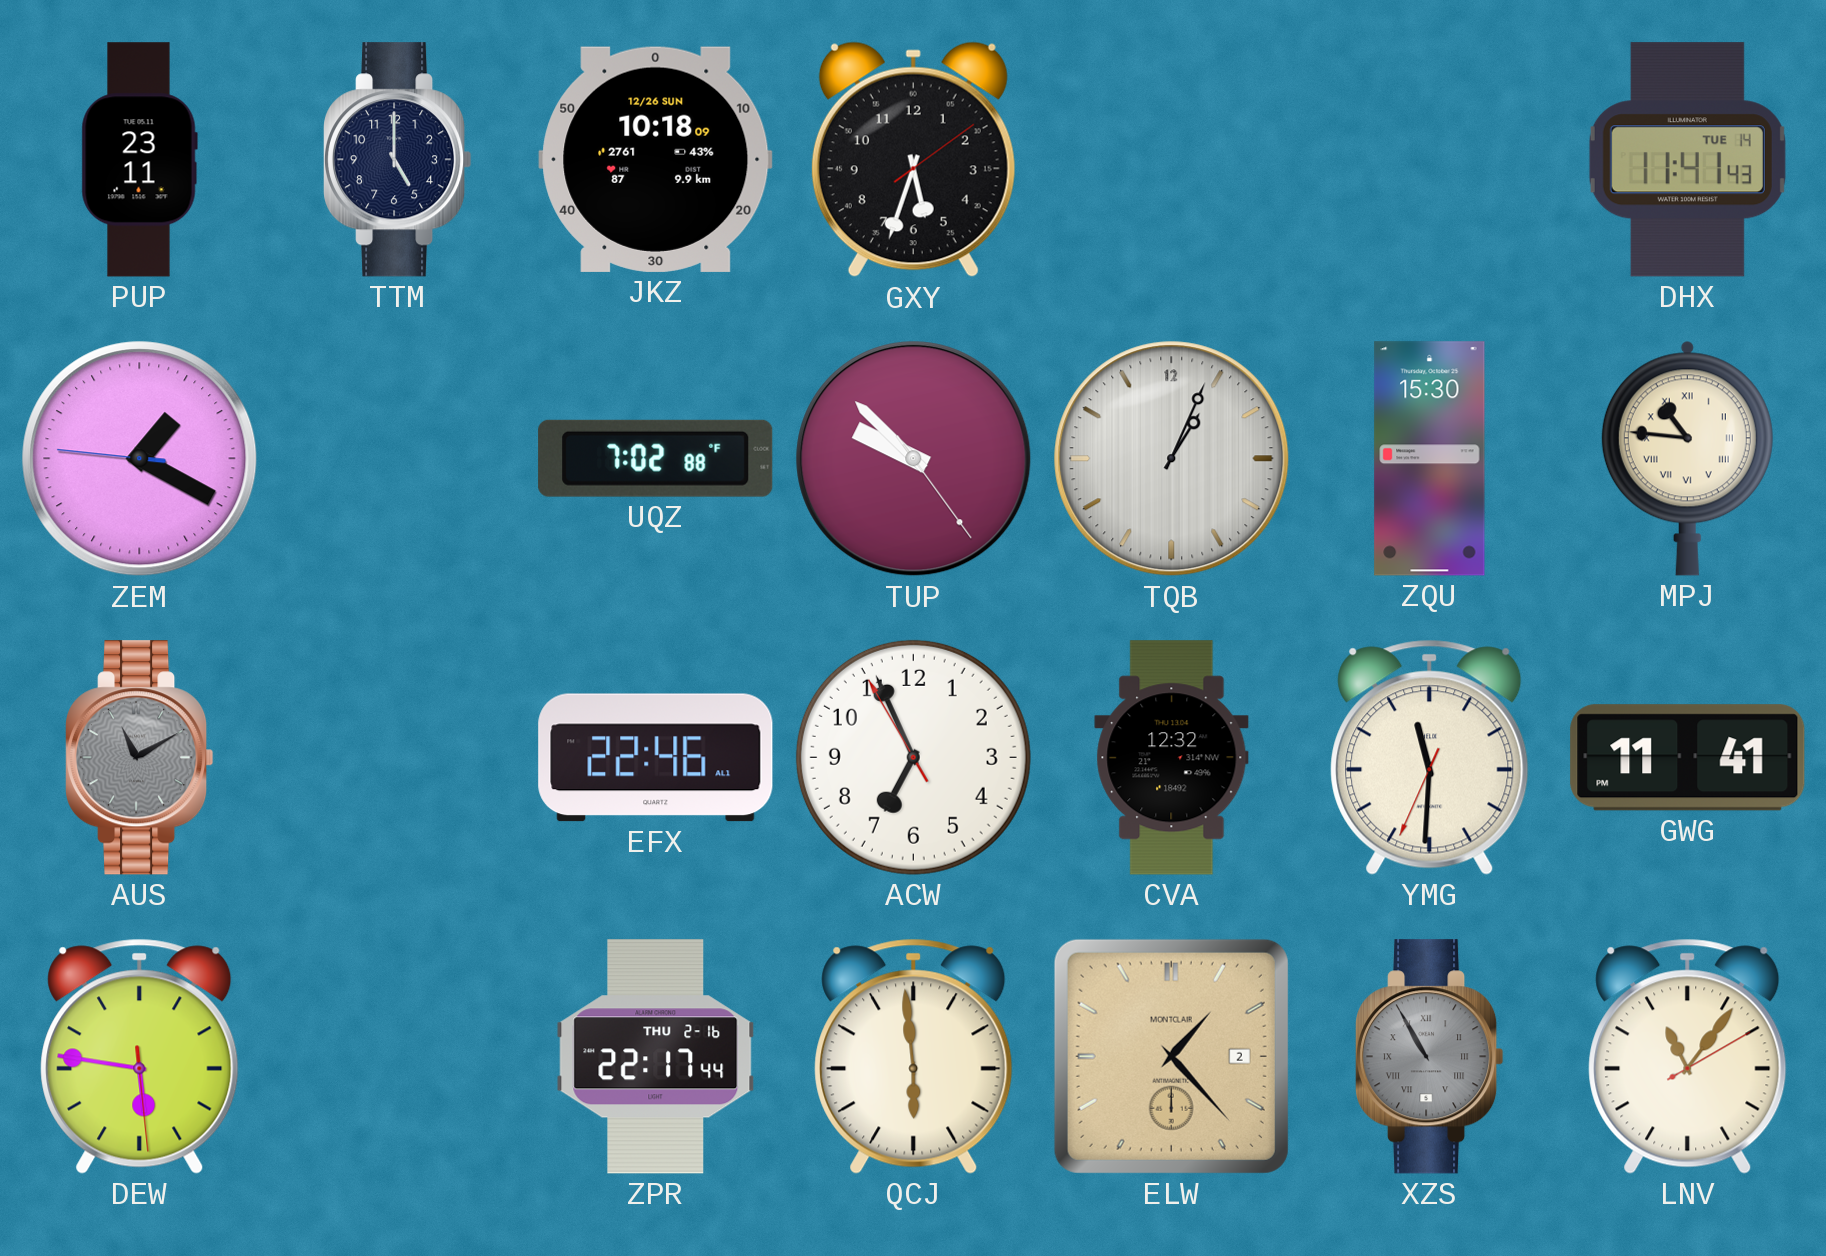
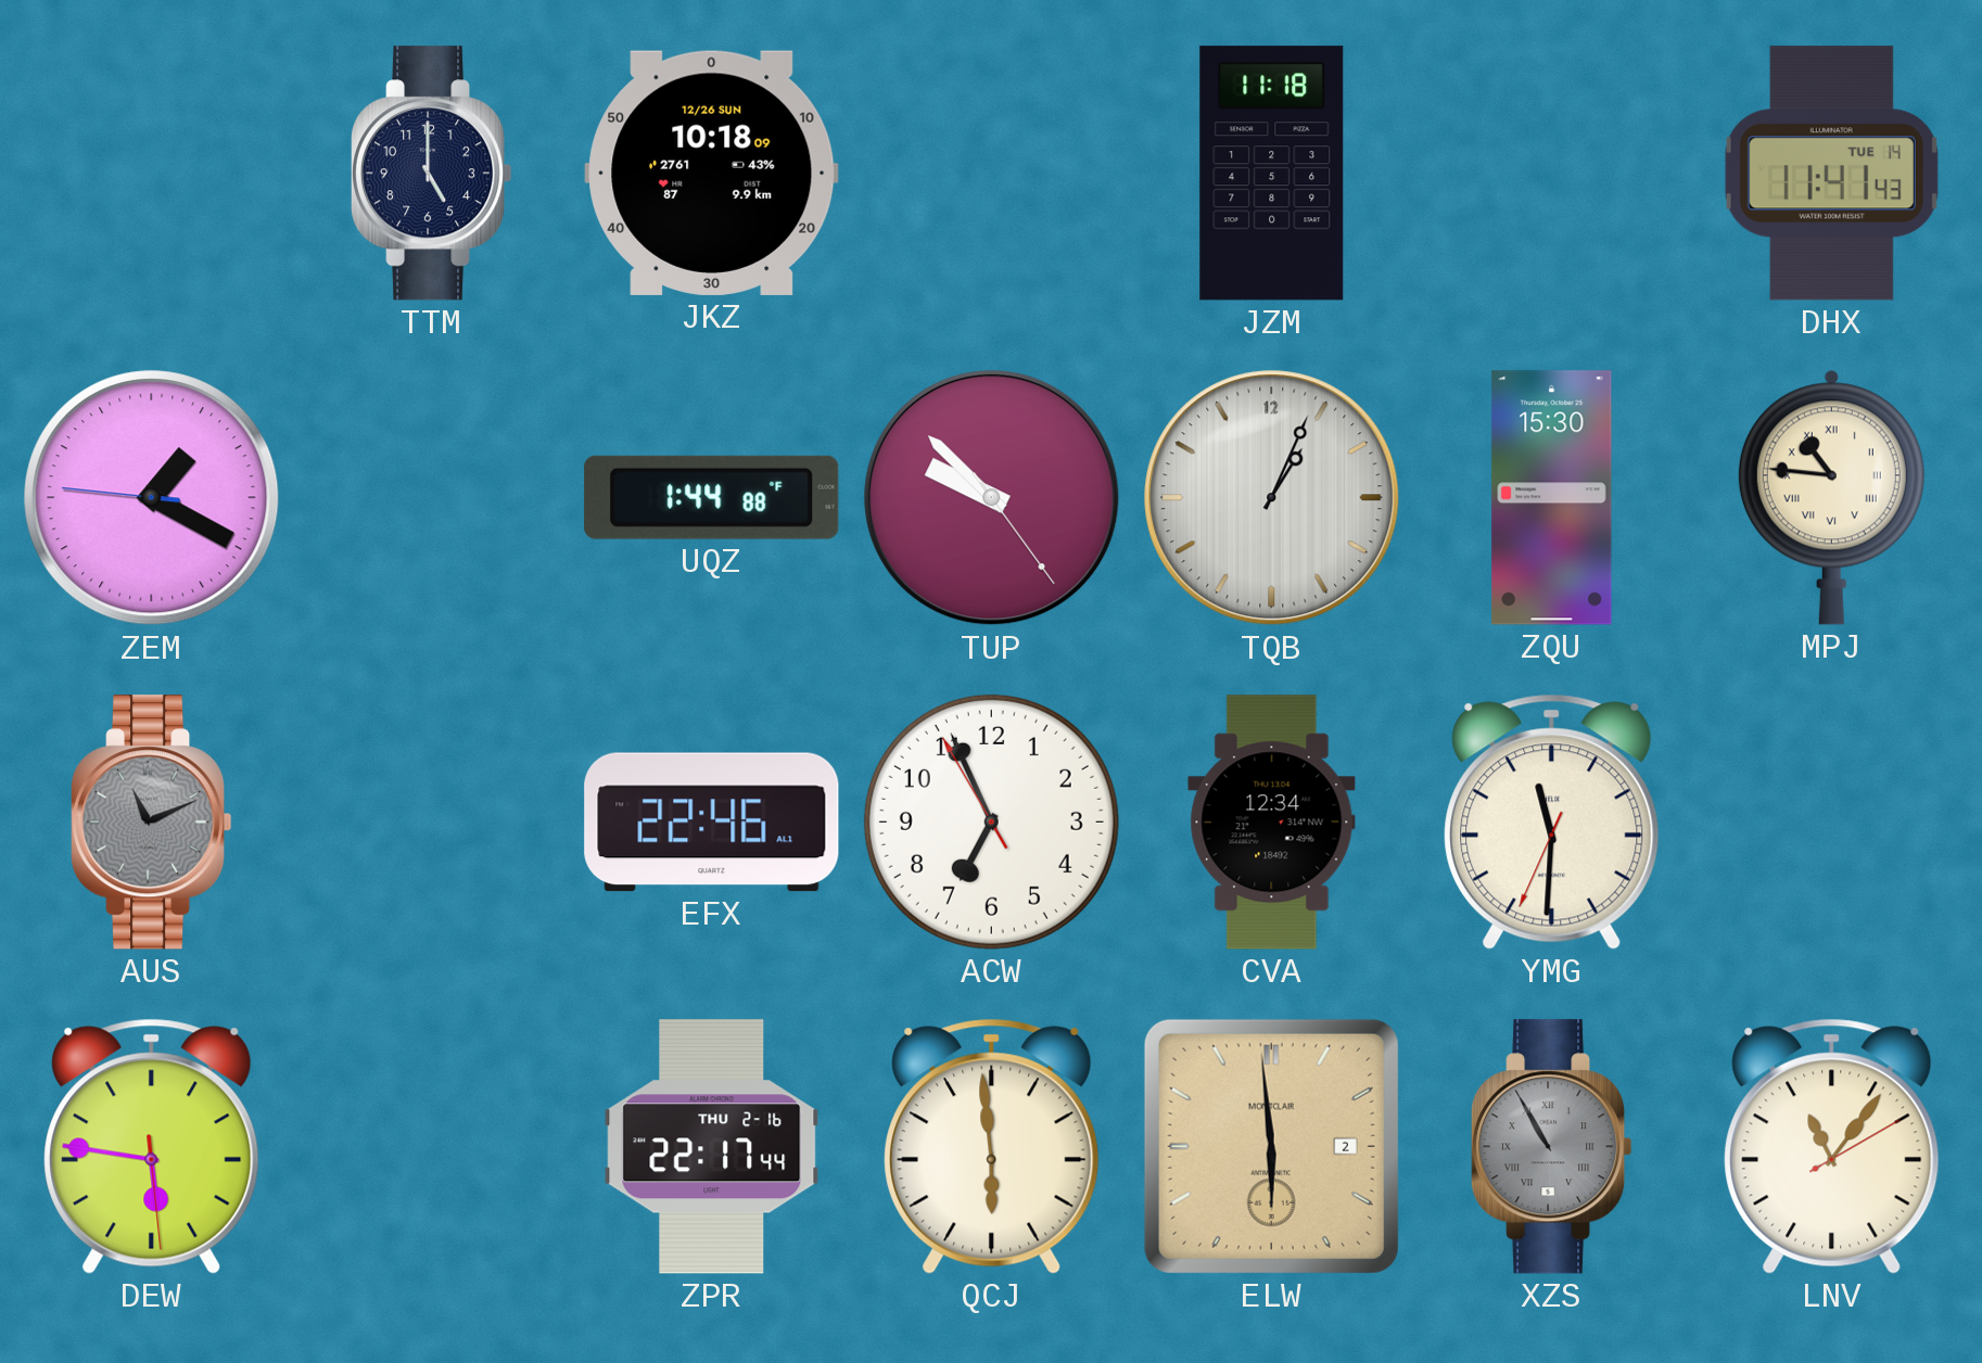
PUP: 23:11 -> none (139, 160)
GXY: 5:33 -> none (913, 160)
JZM: none -> 11:18 (1272, 174)
UQZ: 7:02 -> 1:44 (712, 497)
AUS: 11:10 -> 11:11 (152, 823)
CVA: 12:32 -> 12:34 (1272, 823)
GWG: 11:41 -> none (1688, 758)
ELW: 1:23 -> 5:59 (1271, 1146)
